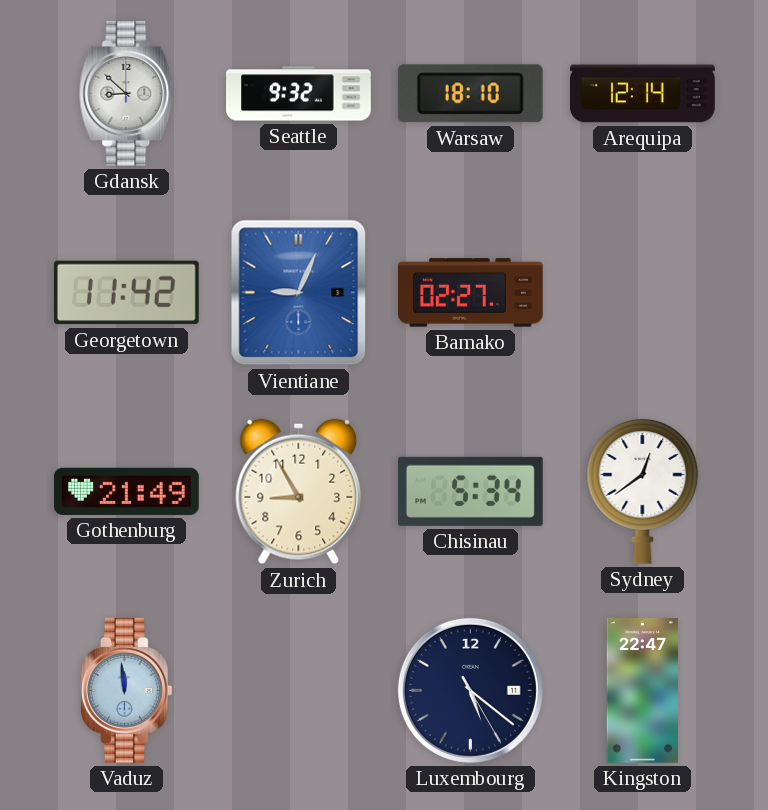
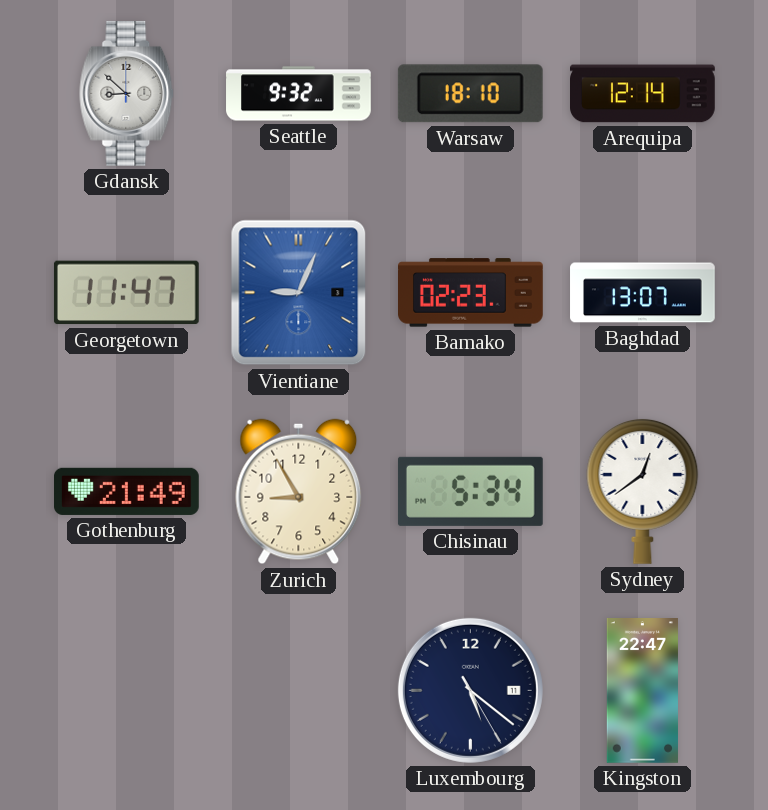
Georgetown: 11:42 -> 11:47 (126, 293)
Bamako: 02:27 -> 02:23 (471, 293)
Baghdad: none -> 13:07 (643, 293)
Vaduz: 11:59 -> none (126, 691)
